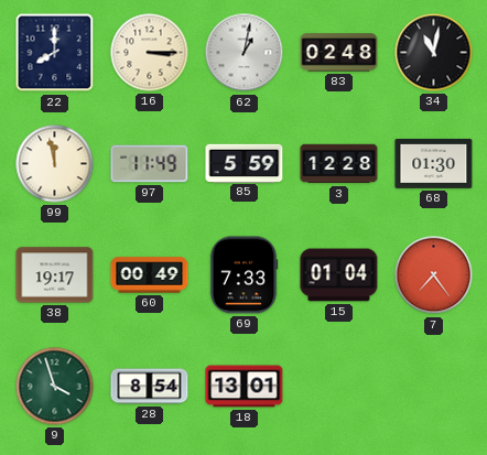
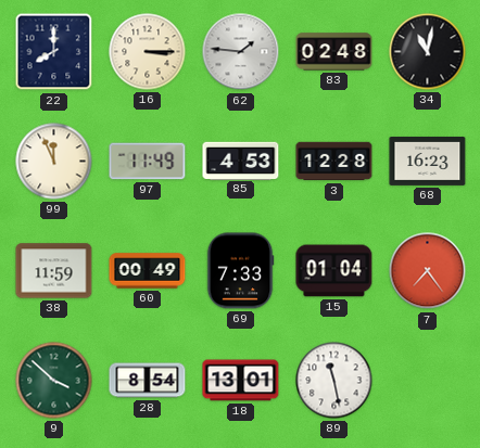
62: 1:02 -> 1:46 (241, 52)
99: 11:58 -> 11:56 (54, 162)
85: 5:59 -> 4:53 (241, 161)
68: 01:30 -> 16:23 (428, 161)
38: 19:17 -> 11:59 (54, 271)
9: 3:57 -> 3:52 (54, 381)
89: none -> 11:28 (334, 381)
